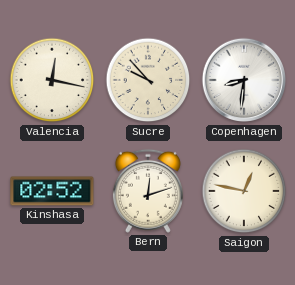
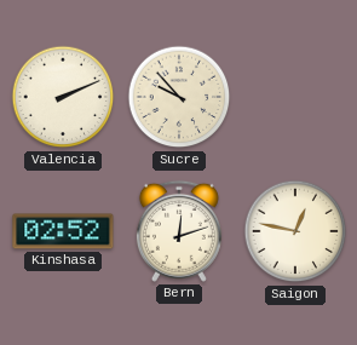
Valencia: 12:17 -> 2:11 (63, 97)
Copenhagen: 8:31 -> none (244, 80)
